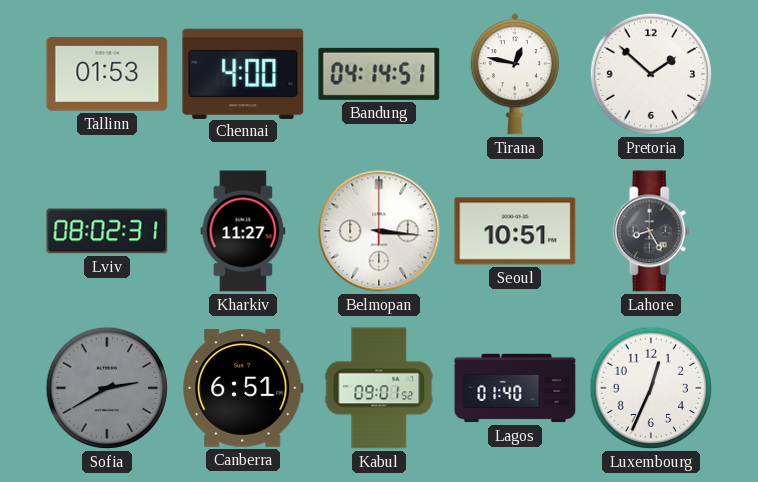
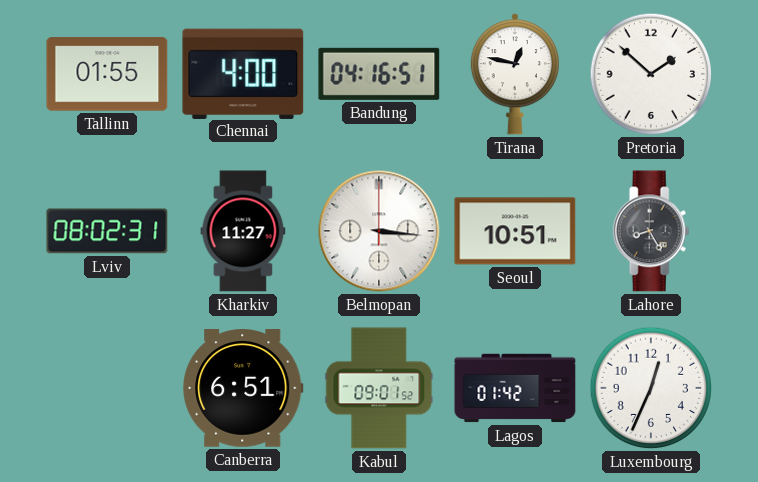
Tallinn: 01:53 -> 01:55 (107, 74)
Bandung: 04:14 -> 04:16 (379, 74)
Sofia: 2:40 -> none (107, 388)
Lagos: 01:40 -> 01:42 (515, 388)
